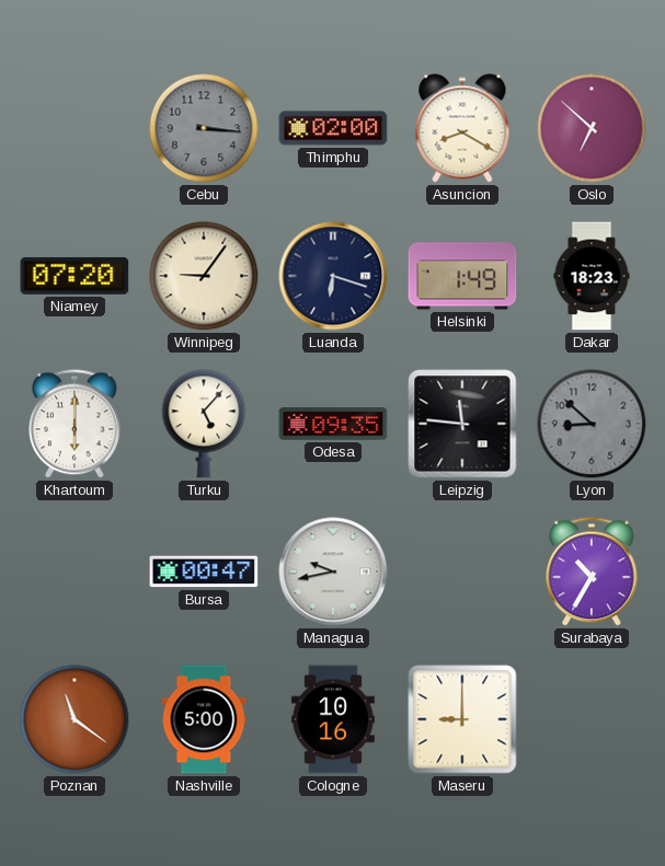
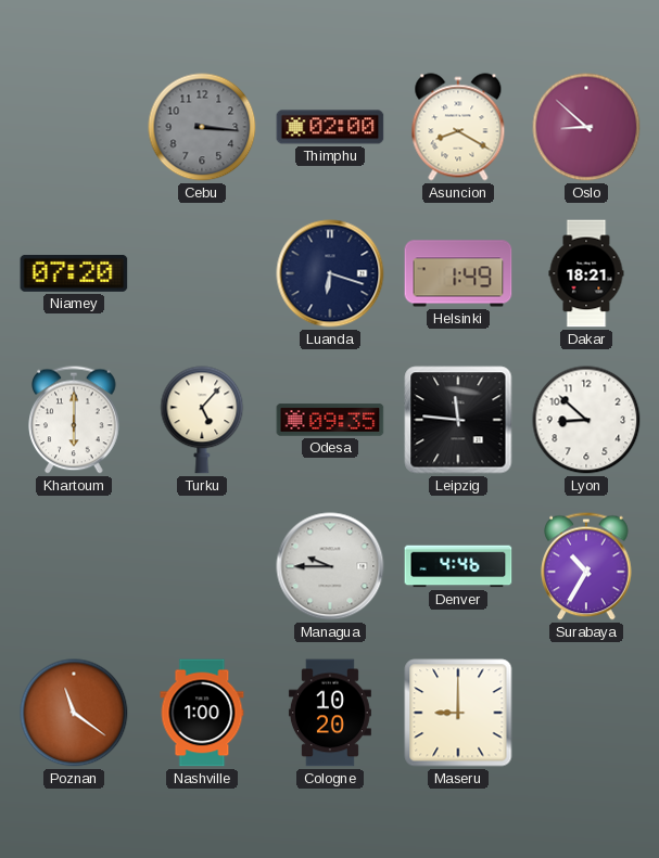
Oslo: 6:52 -> 8:52 (586, 127)
Winnipeg: 9:06 -> none (204, 276)
Dakar: 18:23 -> 18:21 (586, 273)
Lyon dial: grey -> white (586, 420)
Bursa: 00:47 -> none (204, 571)
Managua: 9:43 -> 9:45 (330, 566)
Denver: none -> 4:46 (458, 566)
Nashville: 5:00 -> 1:00 (202, 713)
Cologne: 10:16 -> 10:20 (330, 713)
